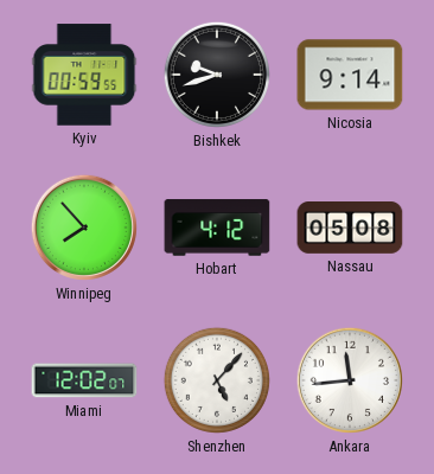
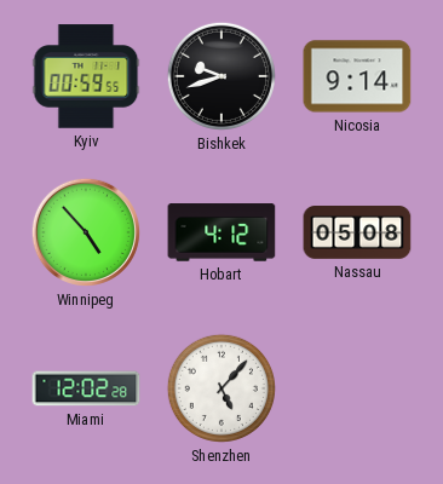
Winnipeg: 7:53 -> 4:53 (86, 232)
Miami: 12:02:07 -> 12:02:28 (86, 388)
Ankara: 11:44 -> none (350, 380)
